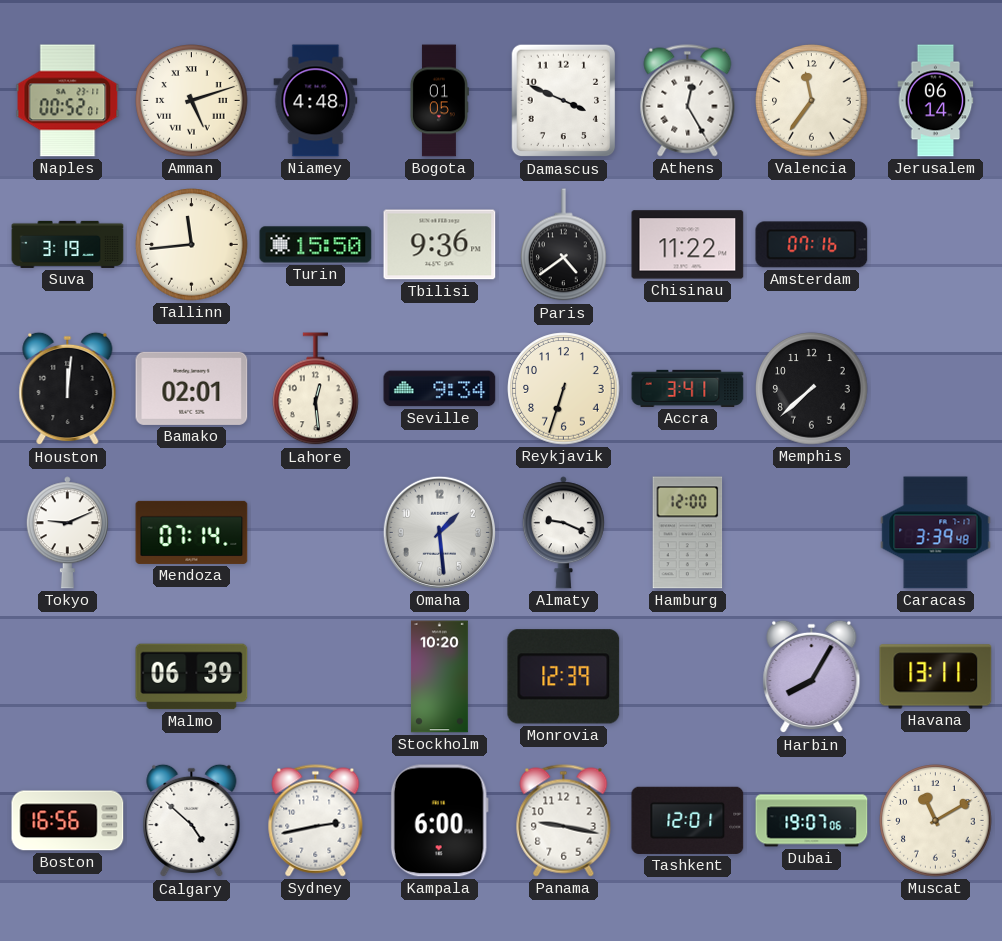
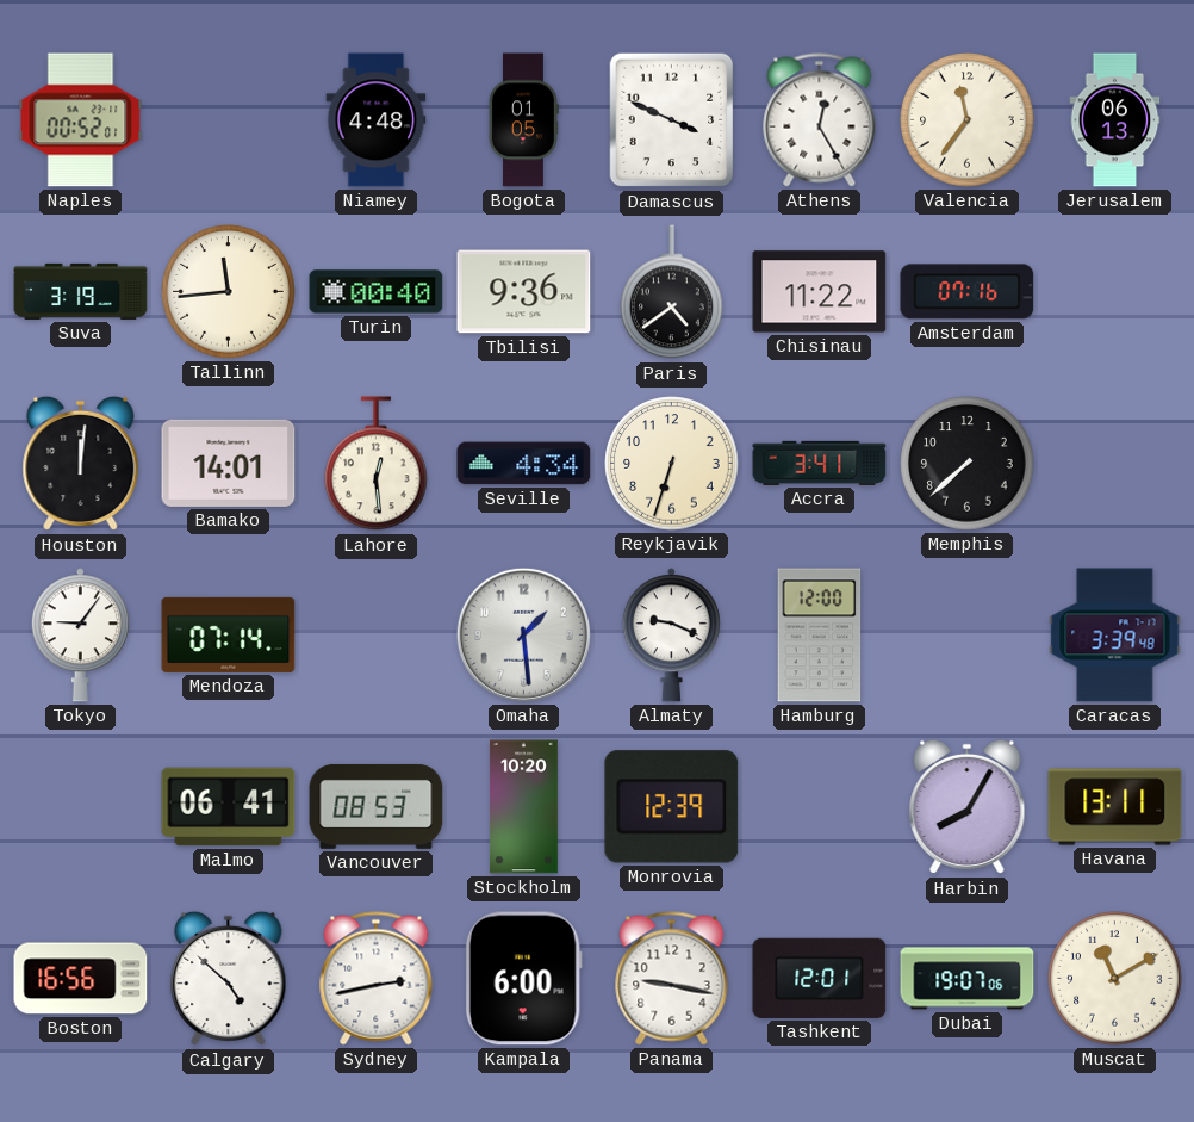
Amman: 5:12 -> none (192, 101)
Jerusalem: 06:14 -> 06:13 (1115, 120)
Turin: 15:50 -> 00:40 (377, 292)
Bamako: 02:01 -> 14:01 (229, 463)
Seville: 9:34 -> 4:34 (524, 464)
Tokyo: 9:11 -> 9:06 (80, 636)
Malmo: 06:39 -> 06:41 (229, 807)
Vancouver: none -> 08:53 (377, 806)
